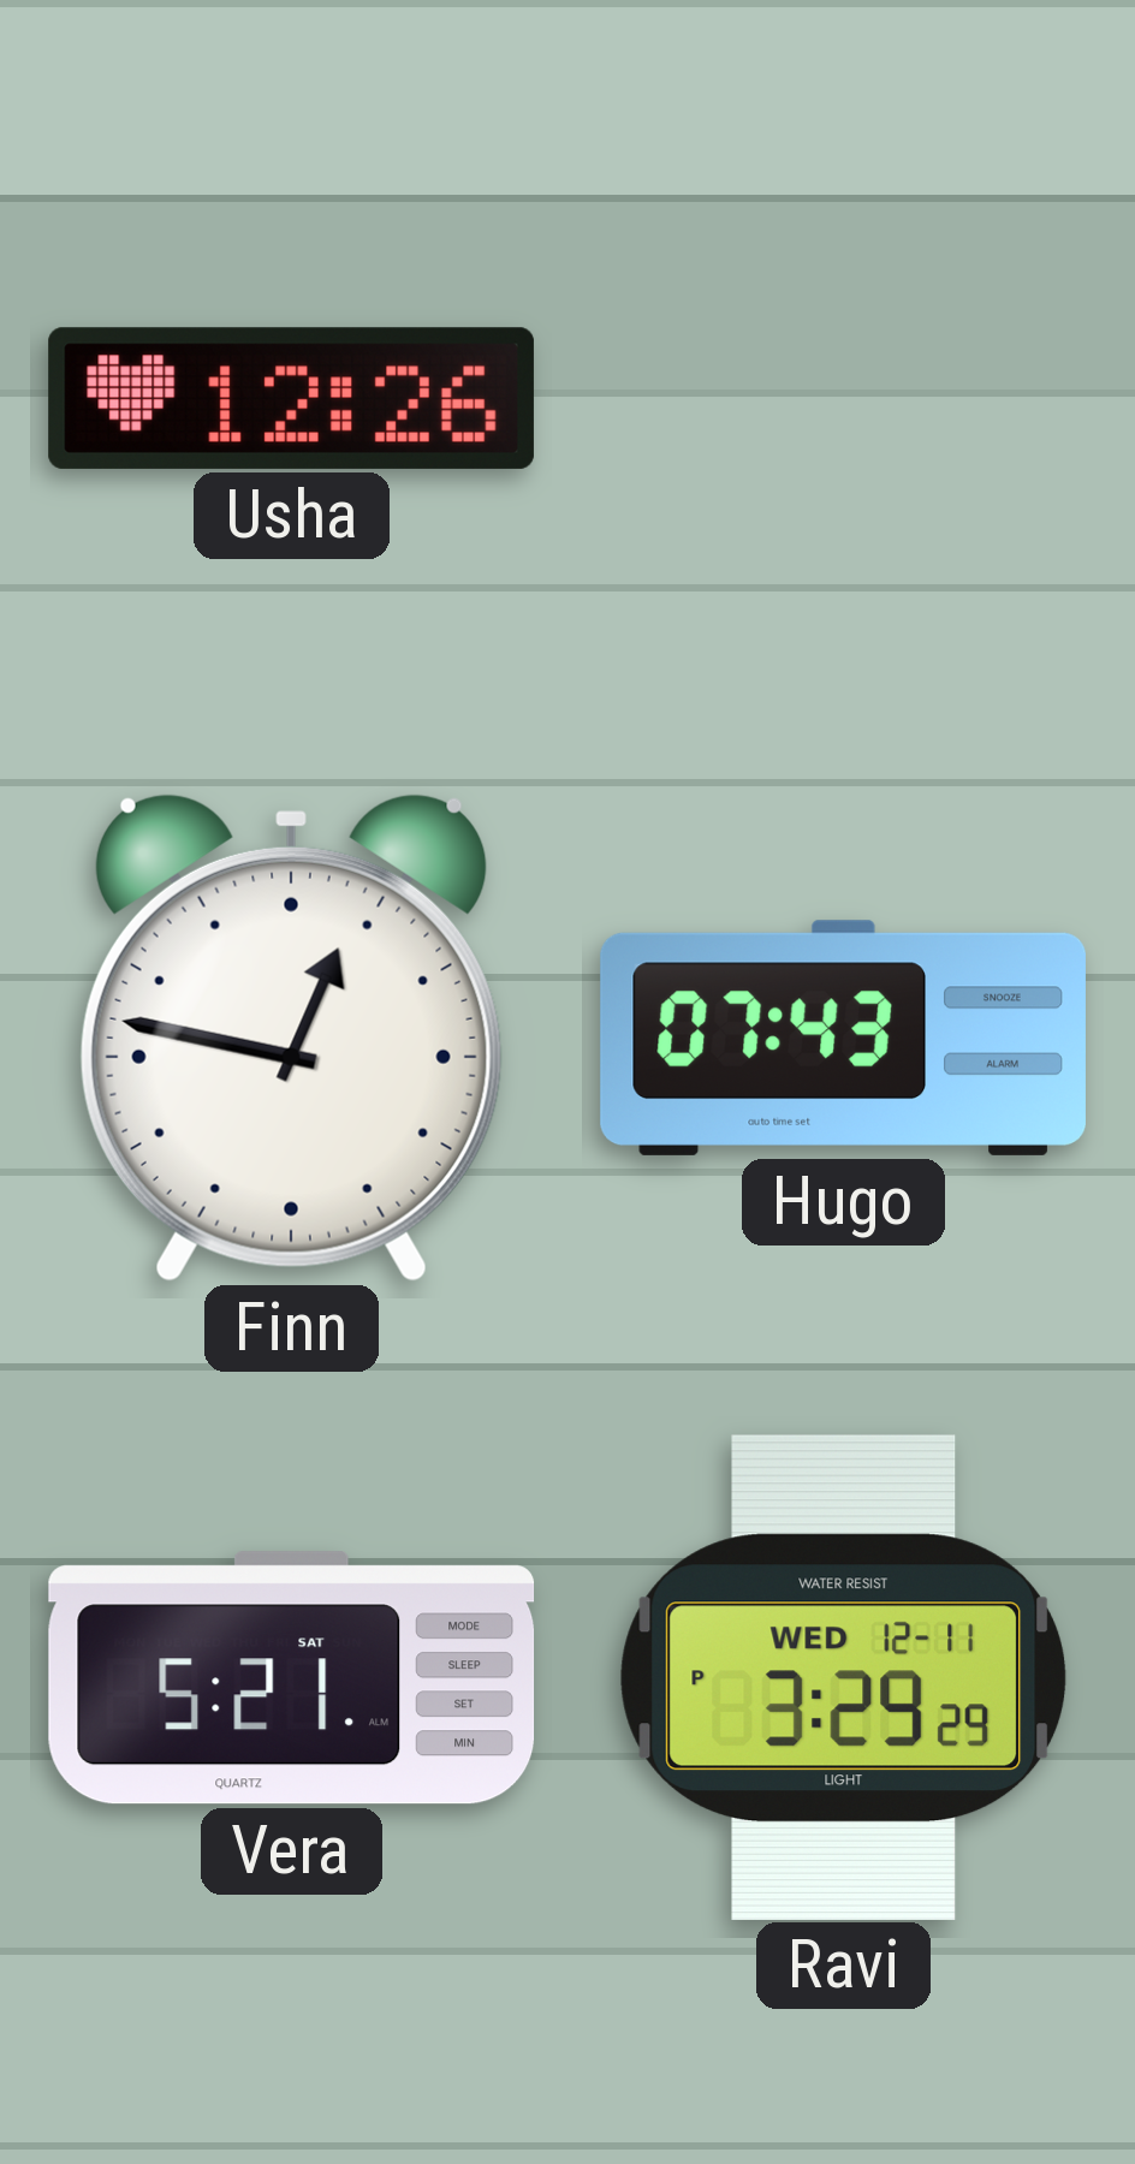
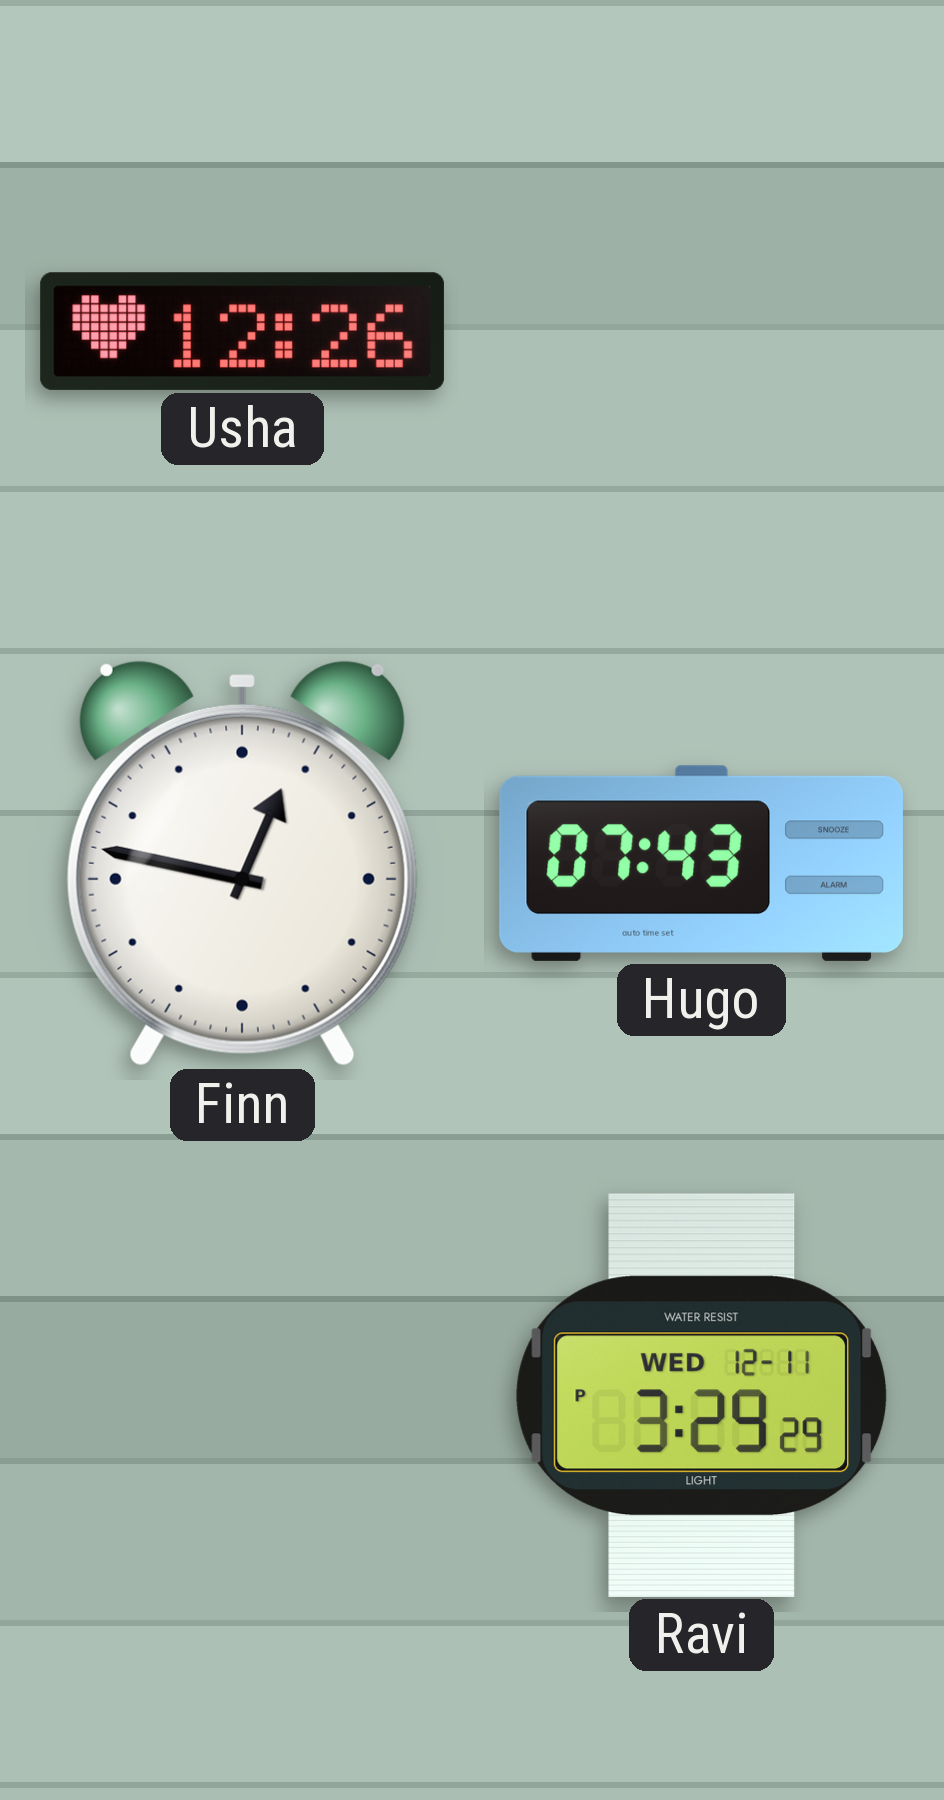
Vera: 5:21 -> none (292, 1678)
